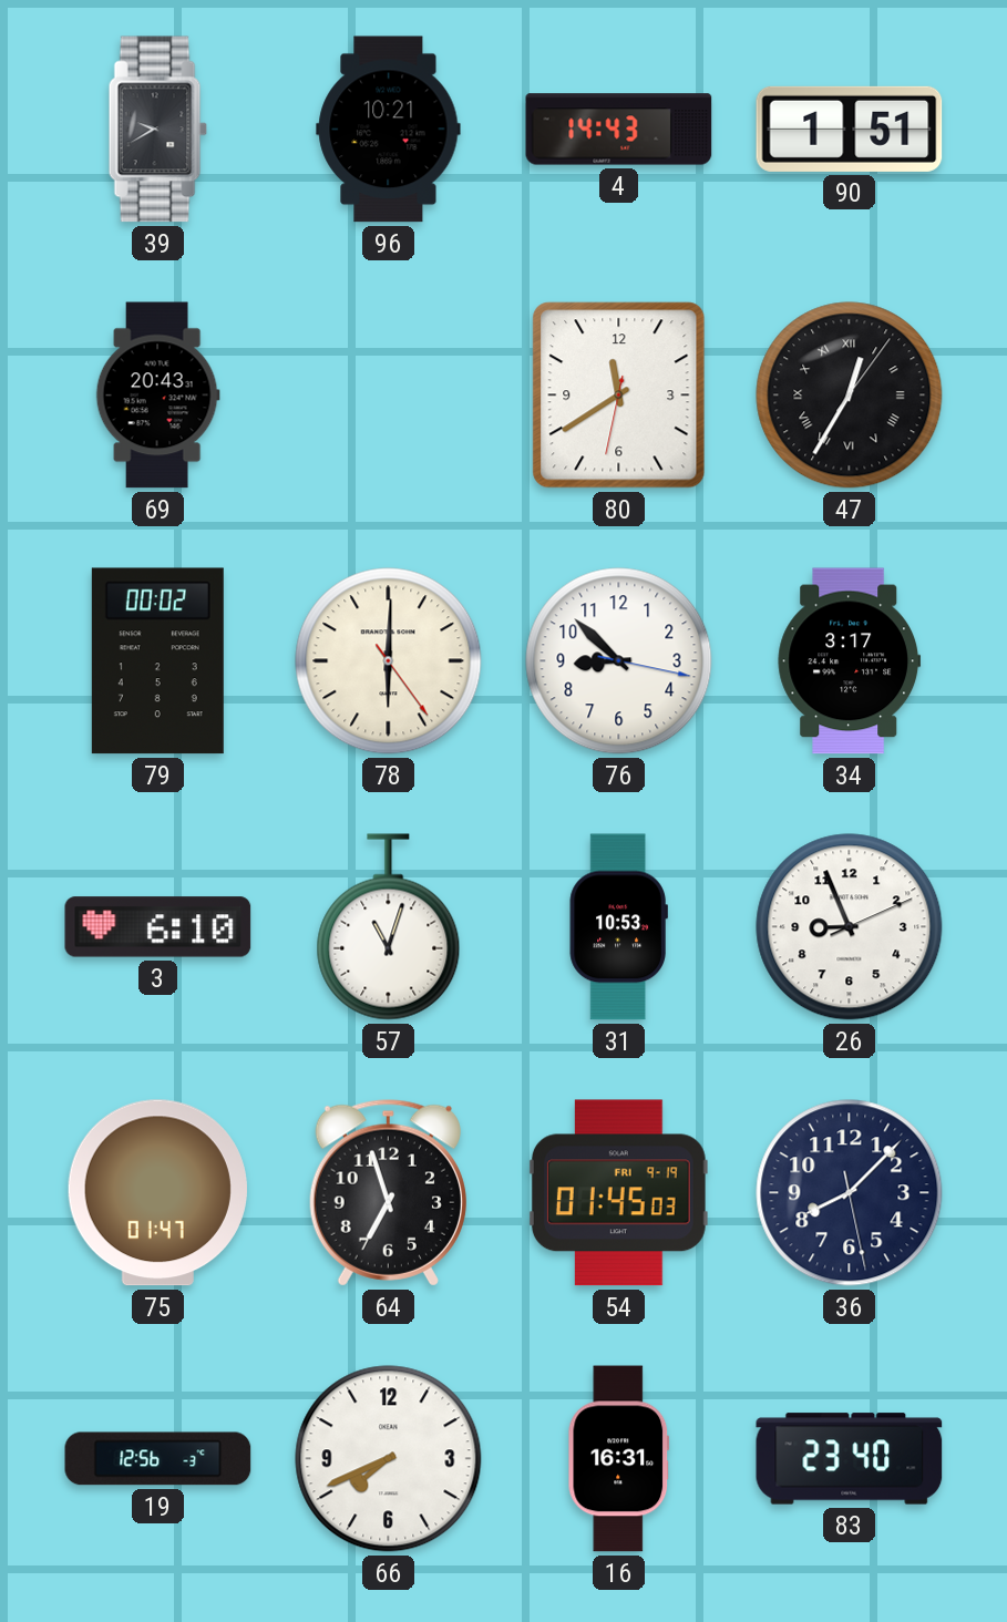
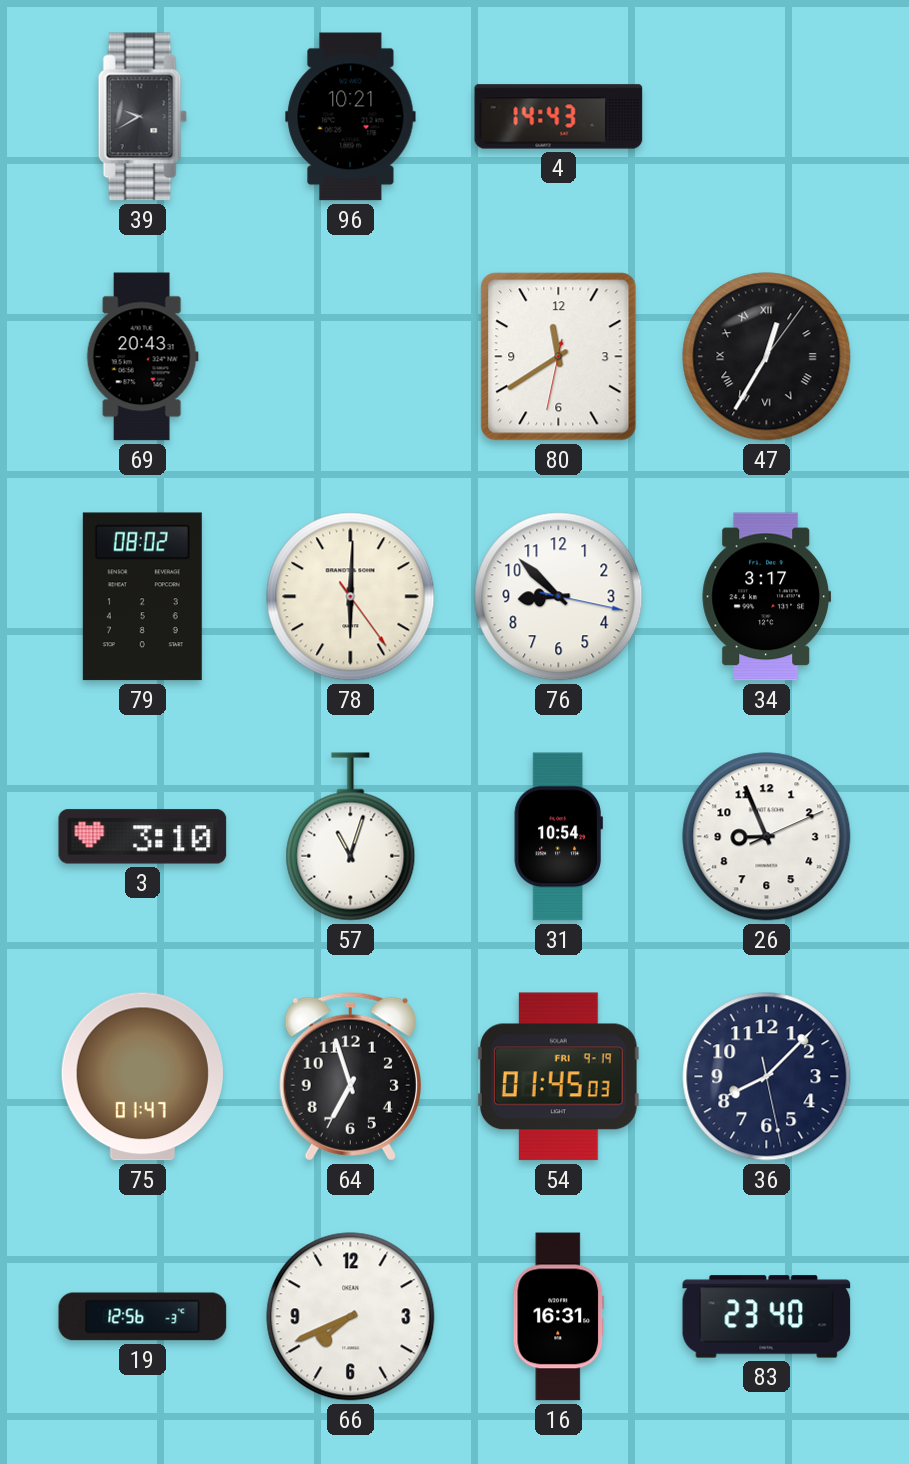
90: 1:51 -> none (850, 129)
79: 00:02 -> 08:02 (142, 597)
3: 6:10 -> 3:10 (143, 837)
31: 10:53 -> 10:54 (558, 837)
